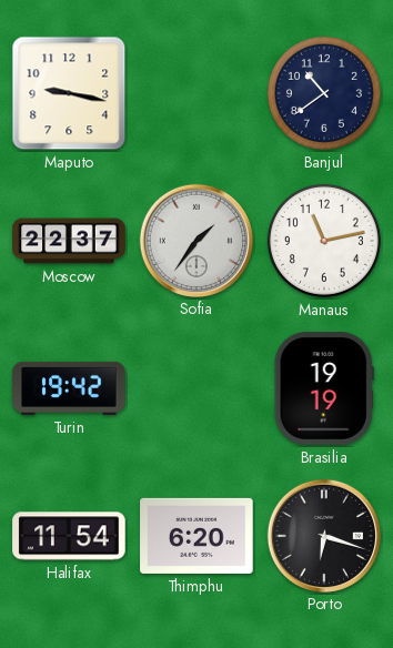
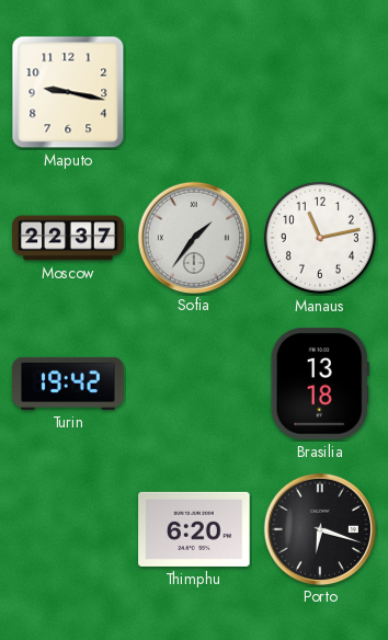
Banjul: 10:39 -> none (324, 93)
Brasilia: 19:19 -> 13:18 (320, 384)
Halifax: 11:54 -> none (69, 536)
